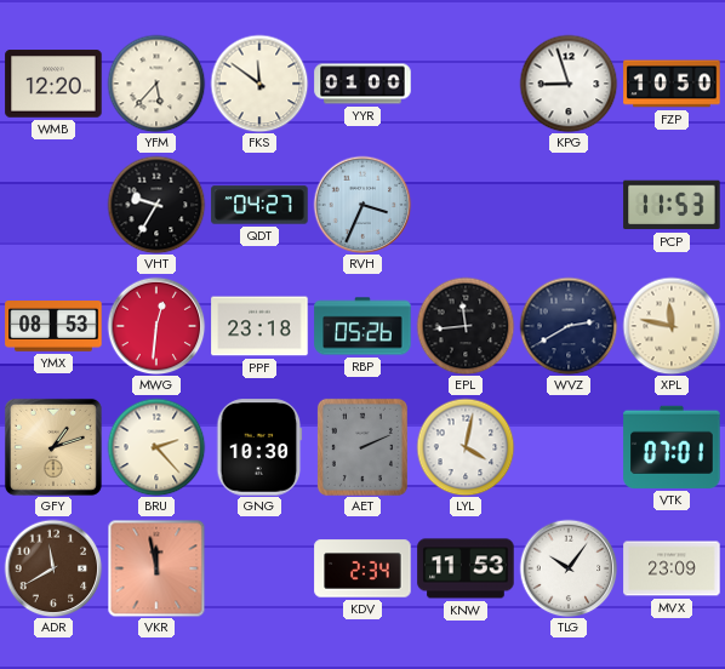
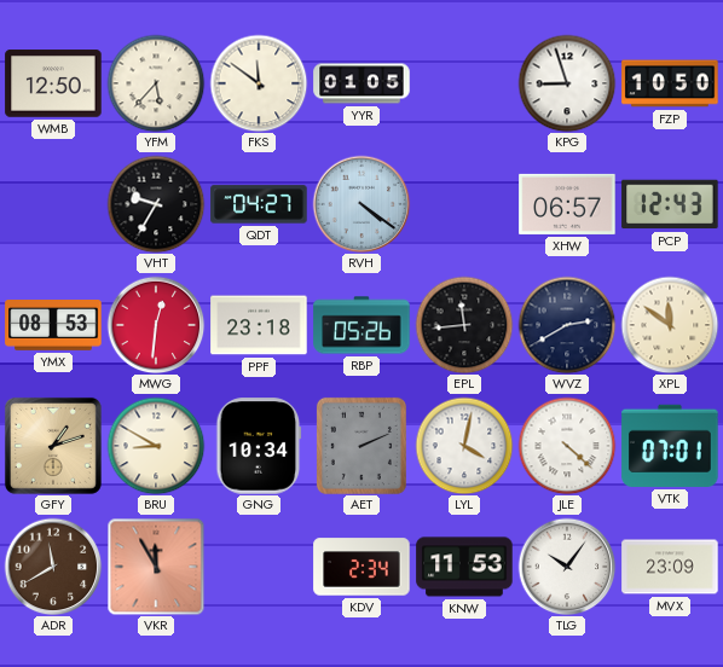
WMB: 12:20 -> 12:50 (53, 83)
YYR: 01:00 -> 01:05 (361, 83)
RVH: 3:34 -> 4:21 (361, 204)
XHW: none -> 06:57 (567, 204)
PCP: 11:53 -> 12:43 (670, 204)
XPL: 11:47 -> 11:51 (670, 325)
BRU: 2:23 -> 8:50 (156, 446)
GNG: 10:30 -> 10:34 (259, 446)
JLE: none -> 4:22 (567, 446)
VKR: 11:58 -> 11:55 (156, 567)
